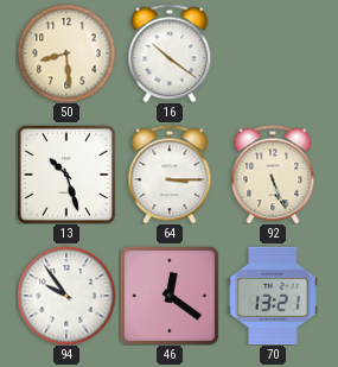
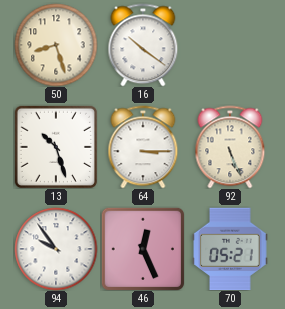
50: 8:29 -> 8:27 (56, 45)
46: 12:21 -> 12:26 (143, 249)
70: 13:21 -> 05:21 (231, 249)
